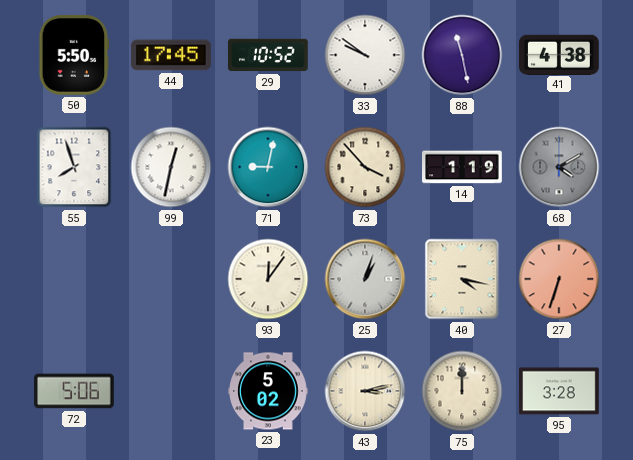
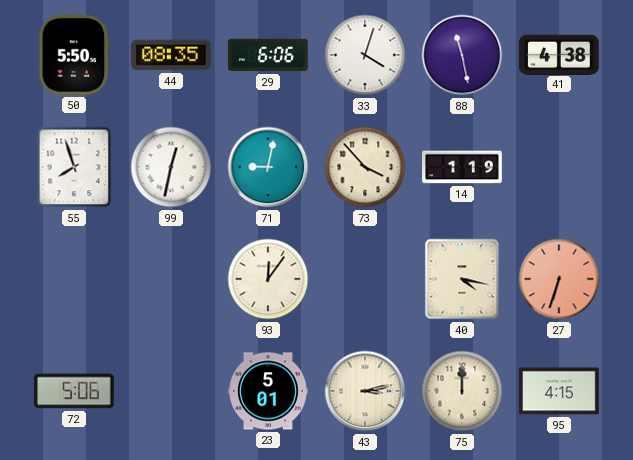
44: 17:45 -> 08:35 (171, 55)
29: 10:52 -> 6:06 (269, 55)
33: 9:51 -> 4:03 (365, 55)
68: 4:10 -> none (559, 167)
25: 1:03 -> none (365, 279)
23: 5:02 -> 5:01 (268, 391)
95: 3:28 -> 4:15 (560, 391)
